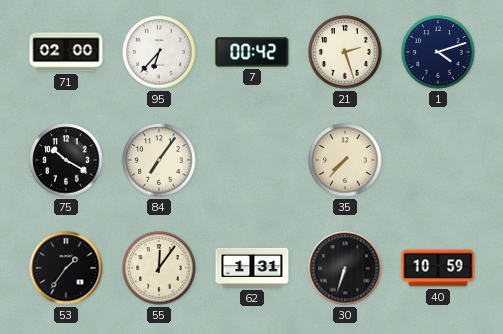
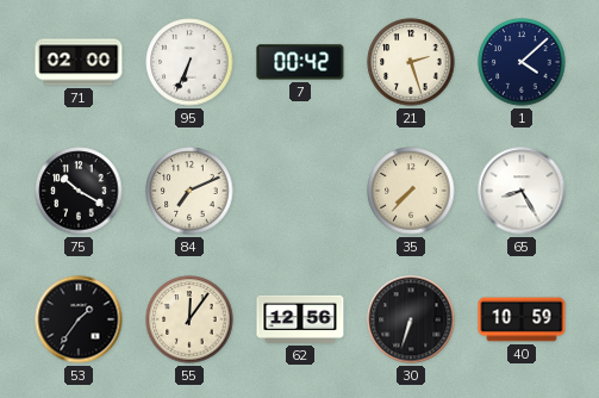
95: 6:37 -> 6:34 (189, 62)
1: 4:12 -> 4:08 (522, 62)
84: 7:06 -> 7:11 (189, 191)
65: none -> 8:25 (522, 191)
62: 1:31 -> 12:56 (300, 319)
